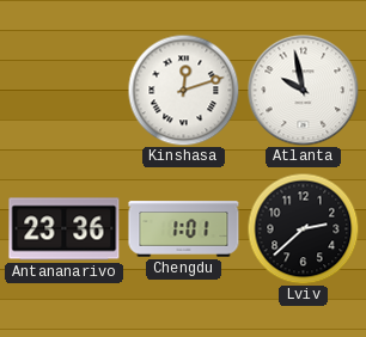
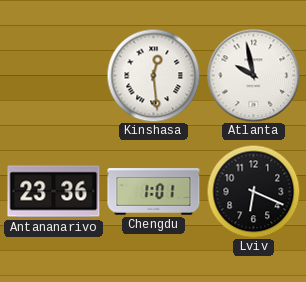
Kinshasa: 12:12 -> 12:29 (153, 75)
Lviv: 2:38 -> 6:19 (253, 191)
